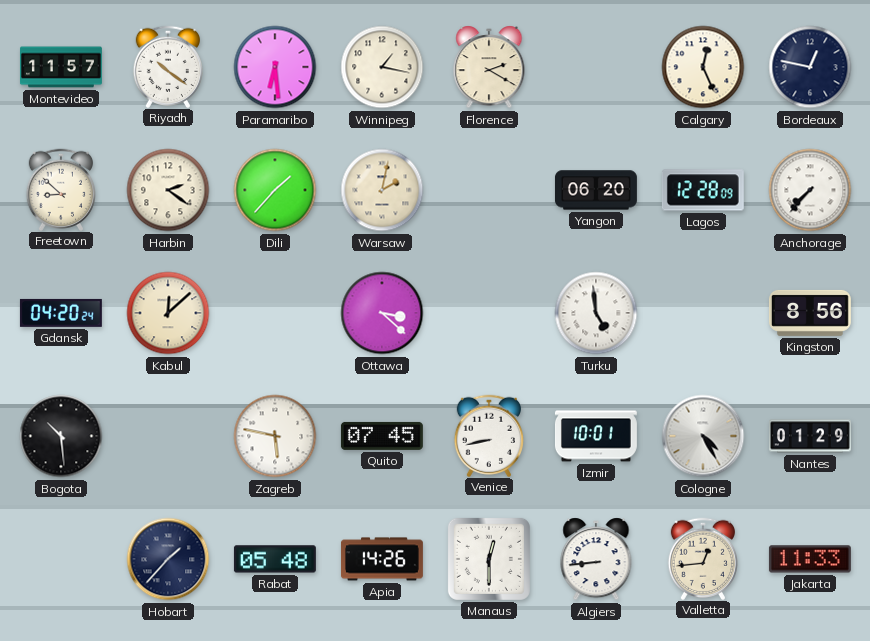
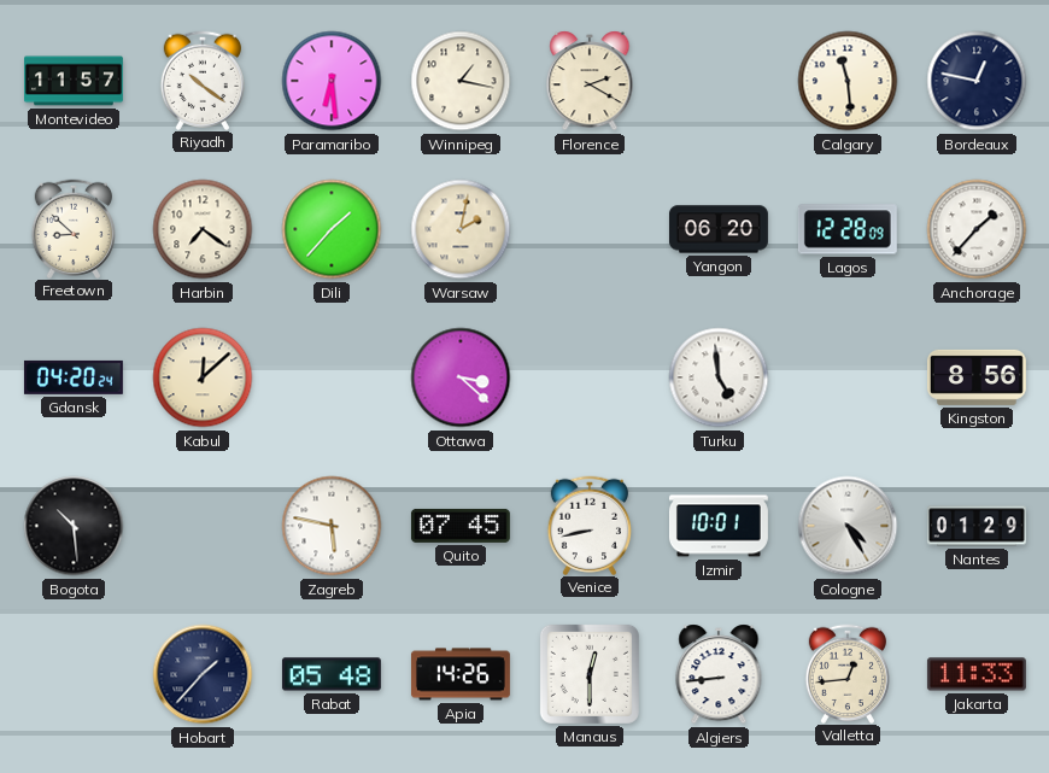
Calgary: 12:26 -> 11:29 (848, 81)
Harbin: 2:21 -> 7:21 (203, 229)
Anchorage: 7:37 -> 1:37 (977, 229)
